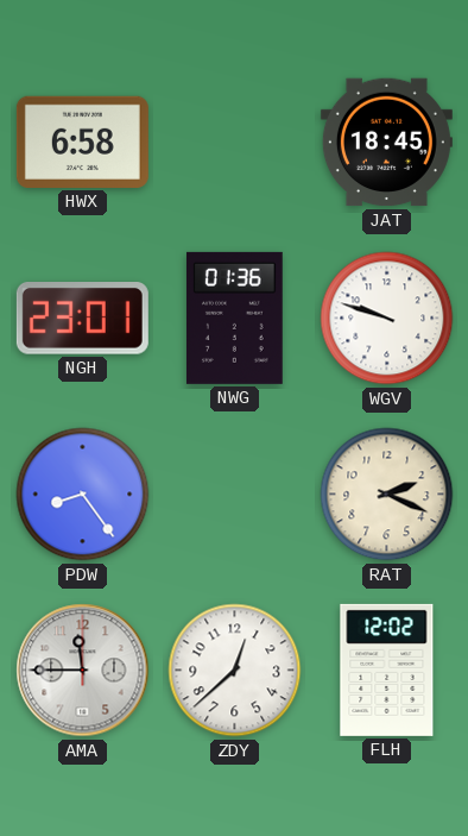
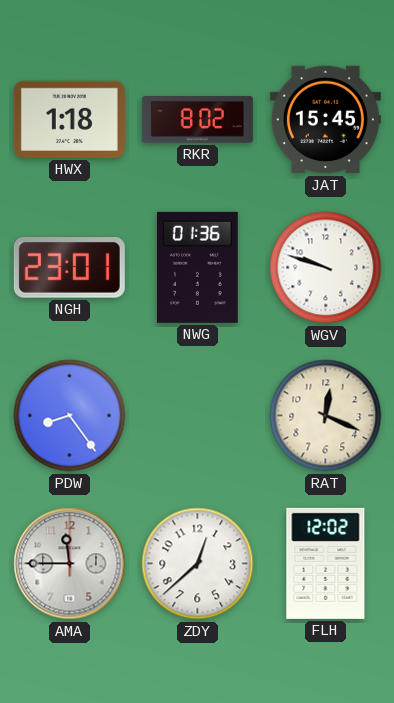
HWX: 6:58 -> 1:18 (69, 119)
RKR: none -> 8:02 (197, 120)
JAT: 18:45 -> 15:45 (325, 120)
RAT: 2:19 -> 12:19 (326, 416)
